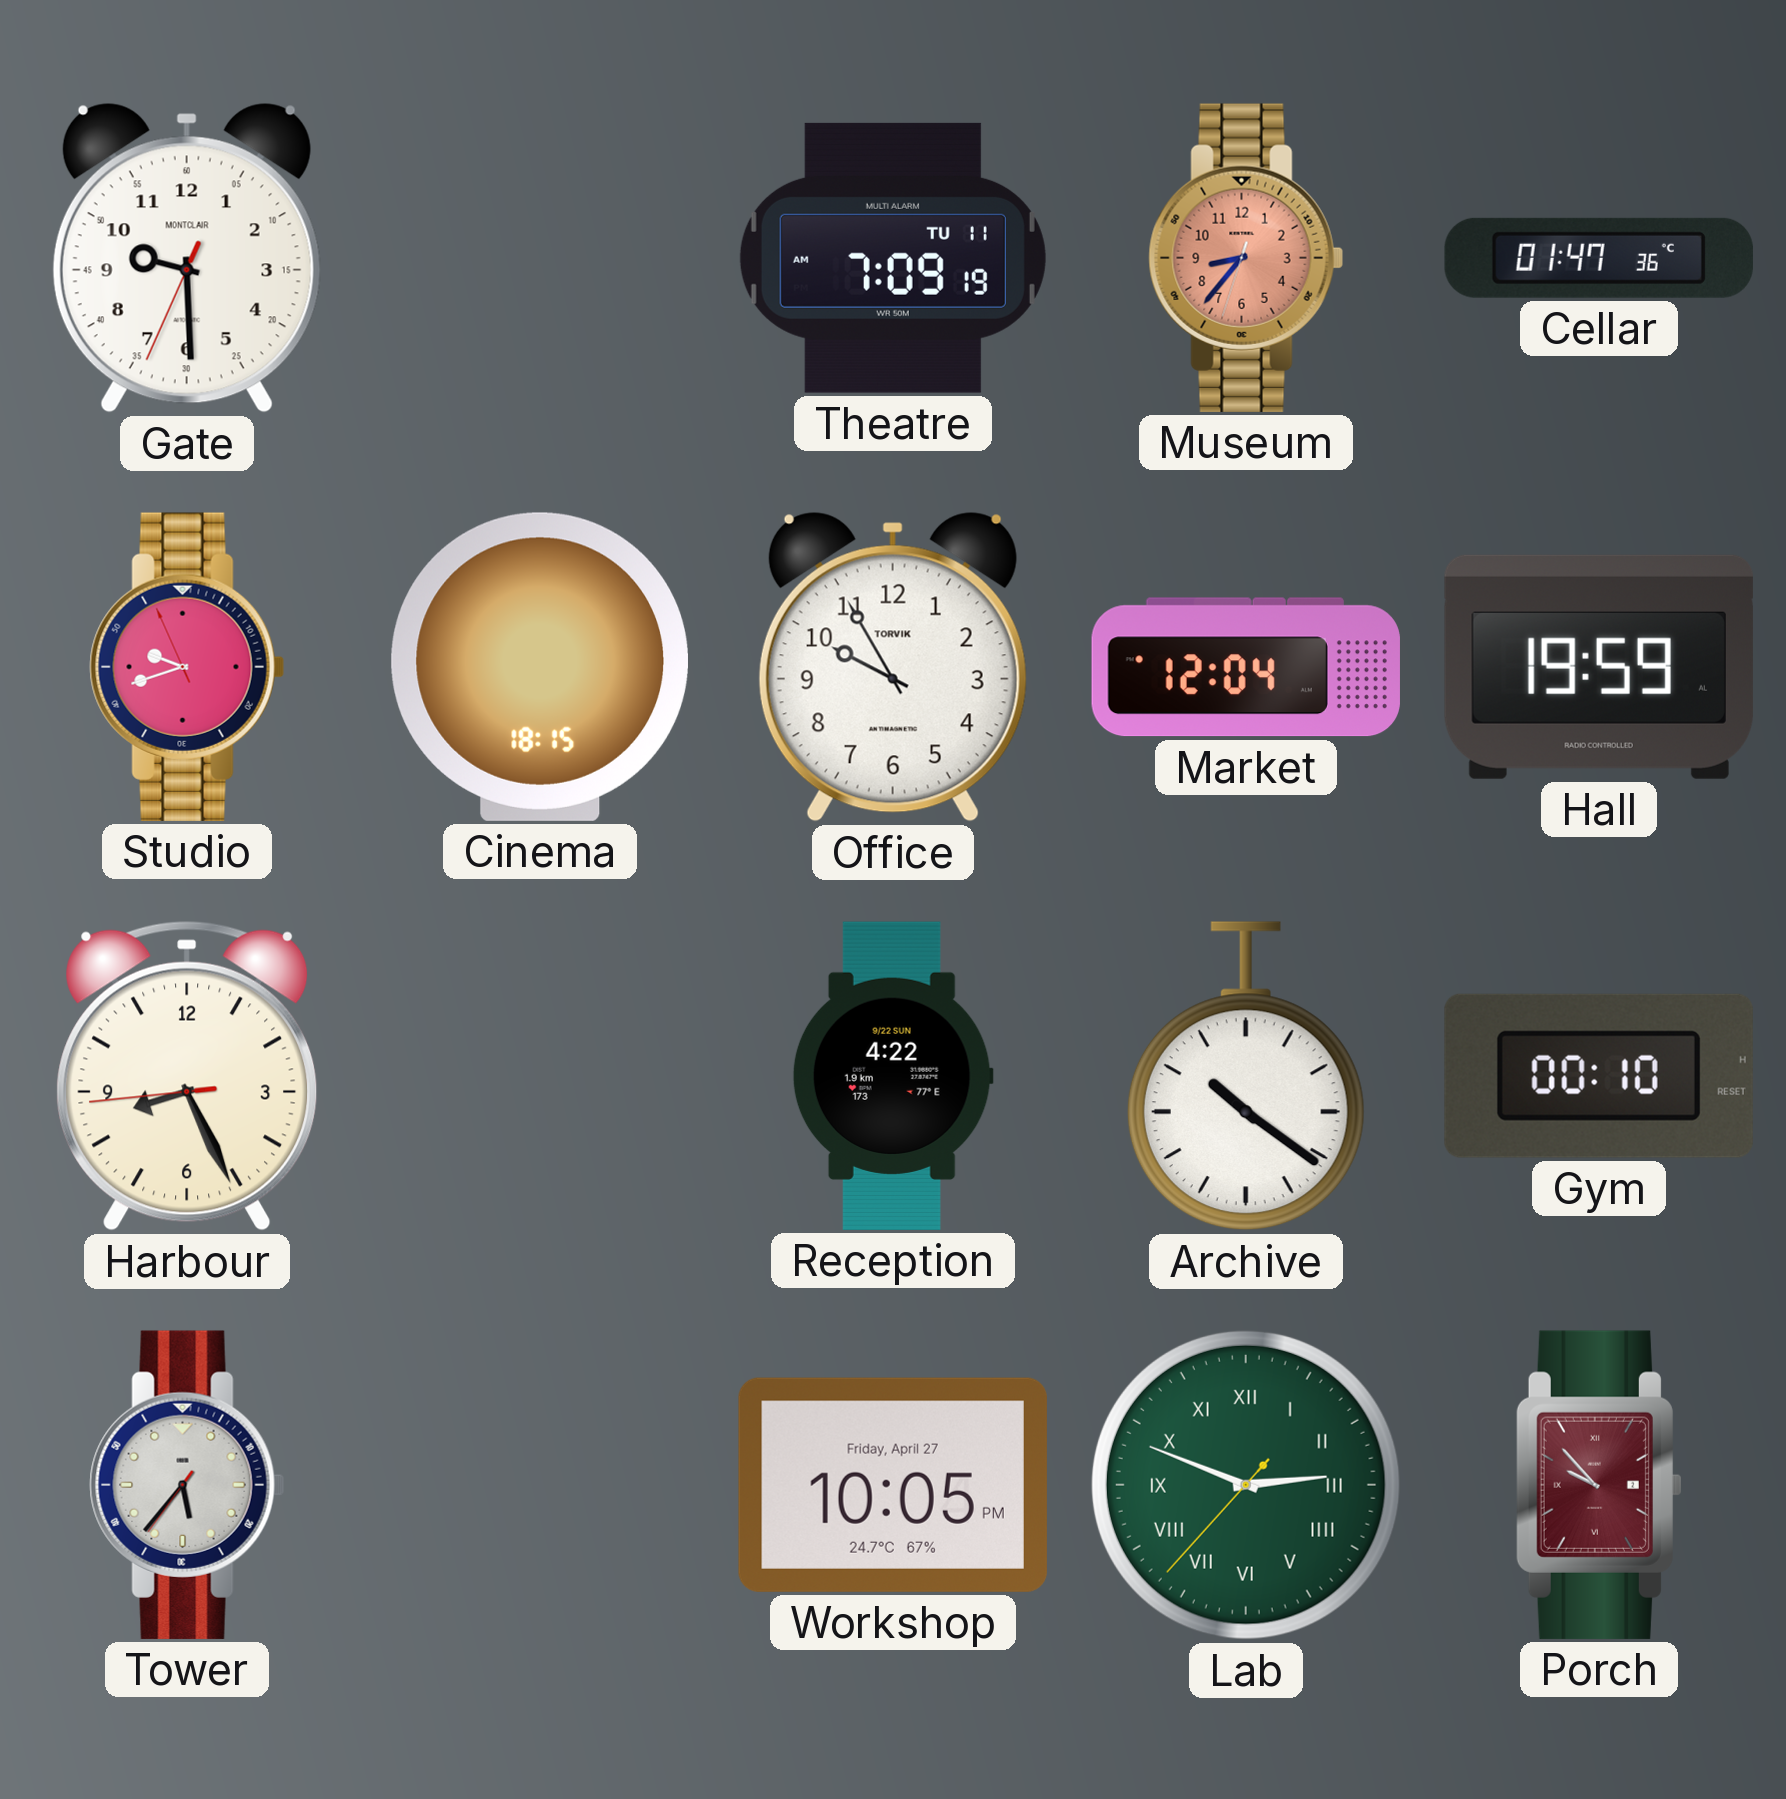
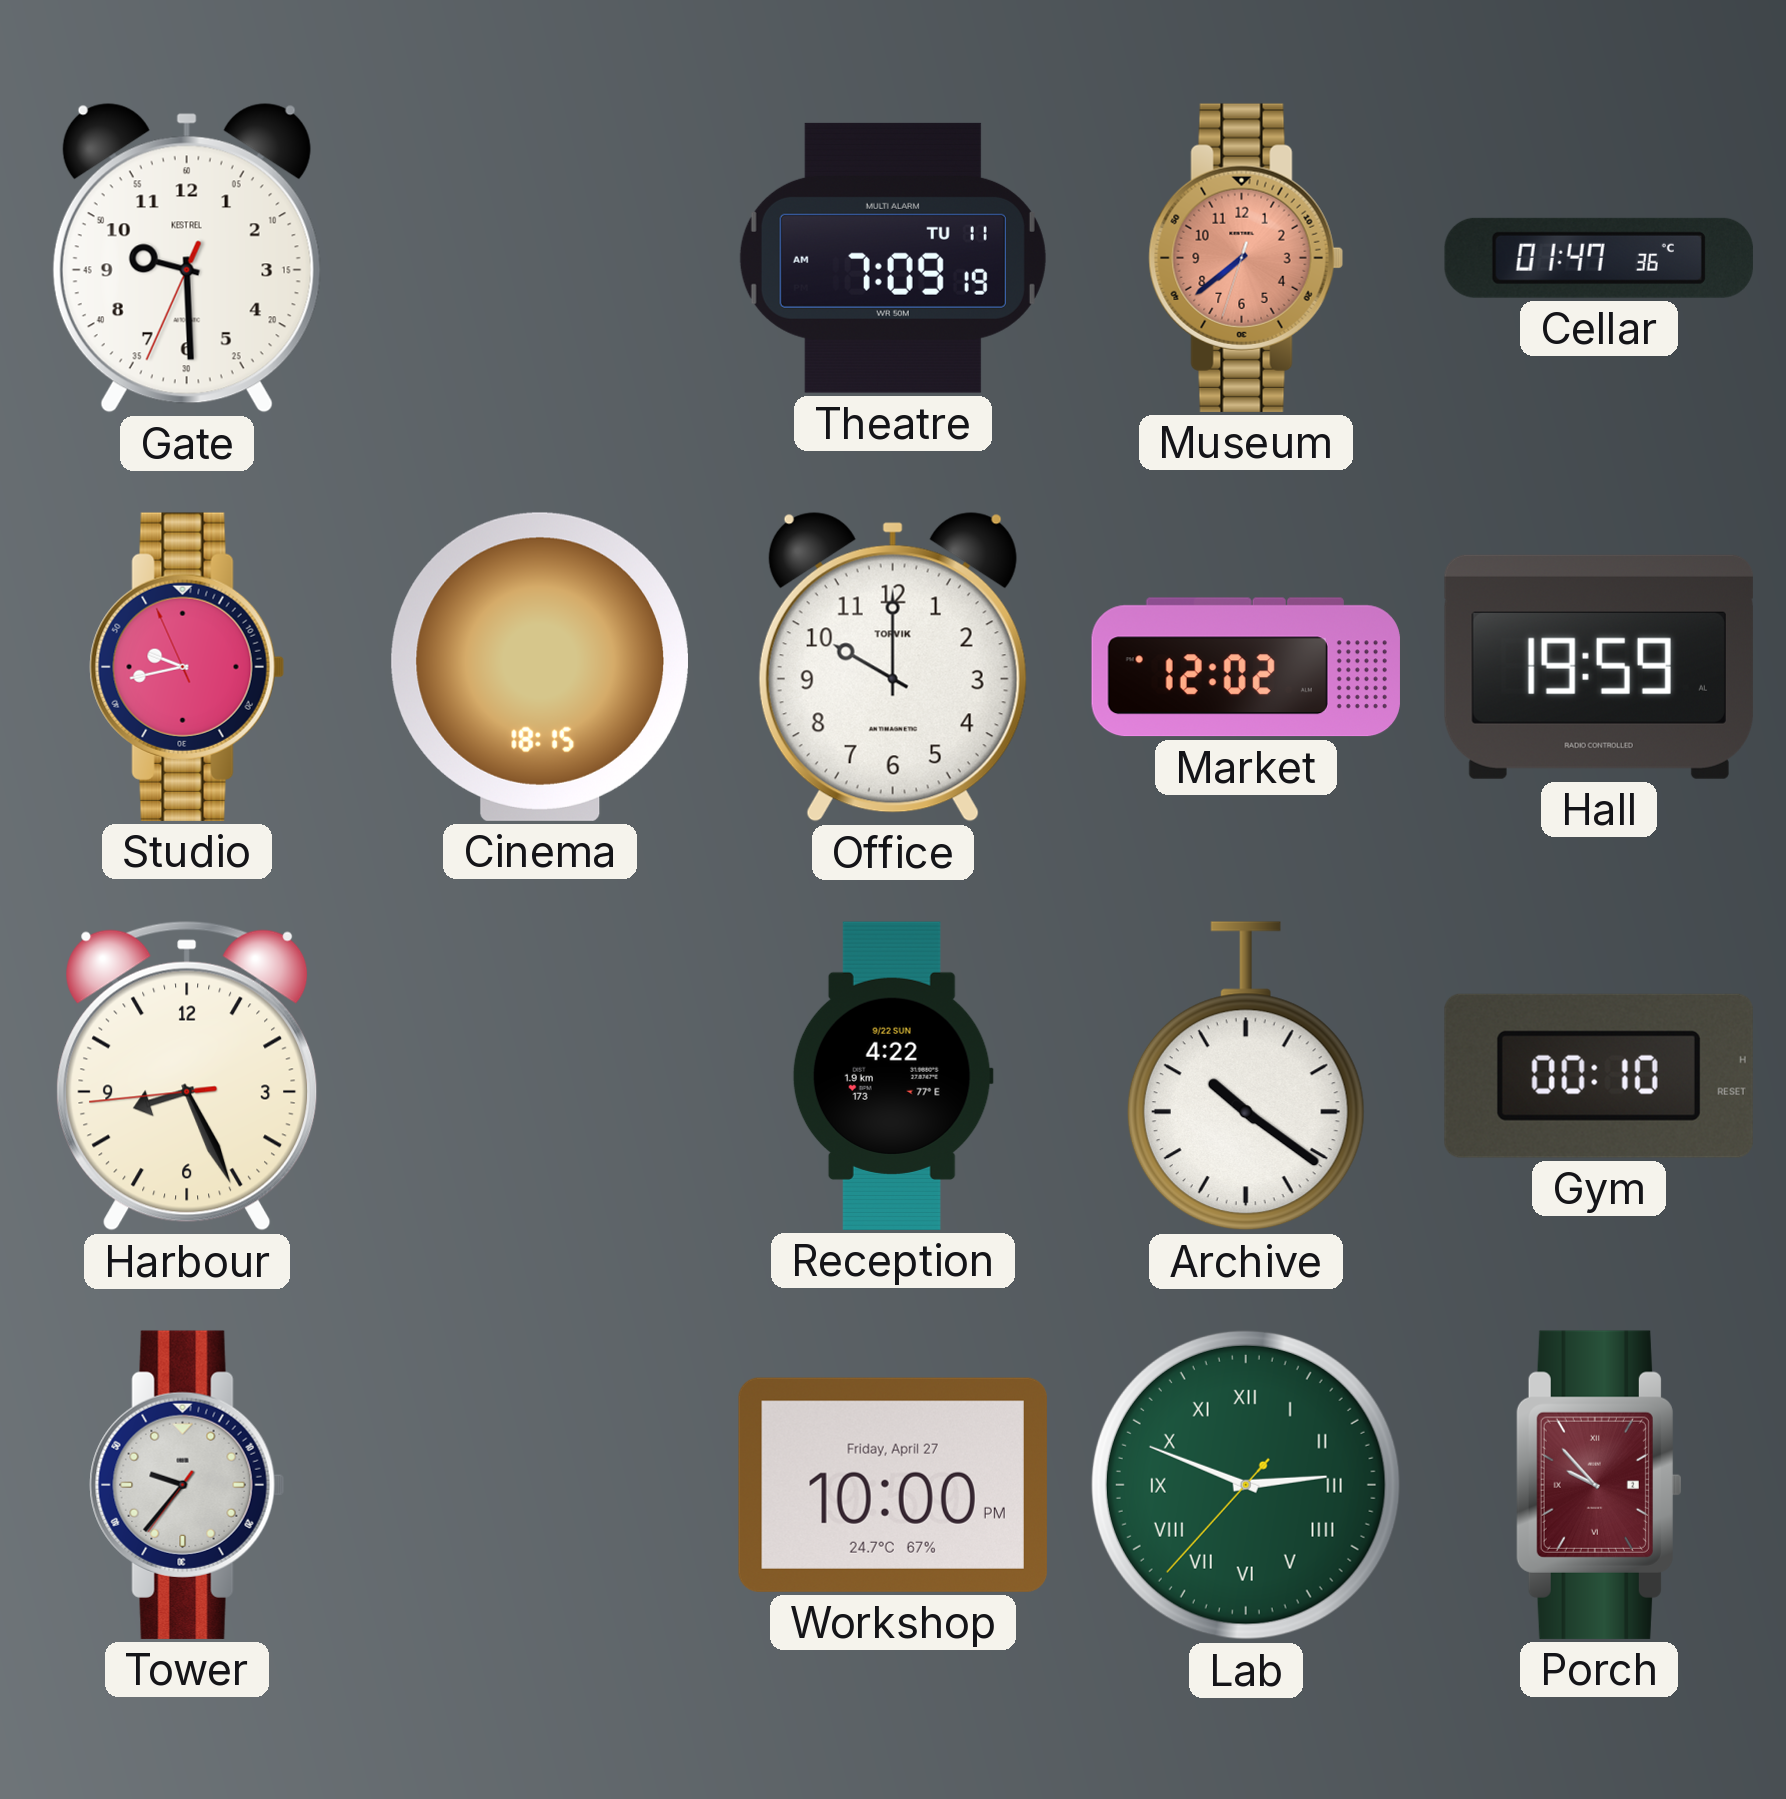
Gate brand: MONTCLAIR -> KESTREL (187, 258)
Museum: 8:36 -> 7:38 (1246, 258)
Studio: 9:41 -> 9:42 (187, 667)
Office: 9:55 -> 10:00 (893, 667)
Market: 12:04 -> 12:02 (1246, 667)
Tower: 5:36 -> 9:36 (187, 1485)
Workshop: 10:05 -> 10:00 (893, 1485)
